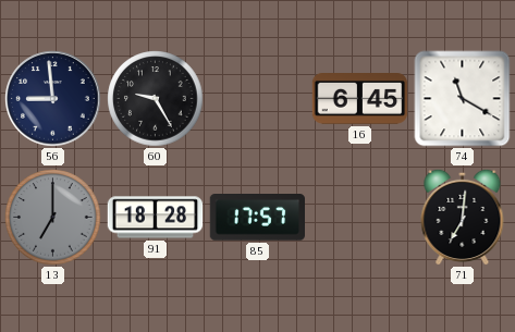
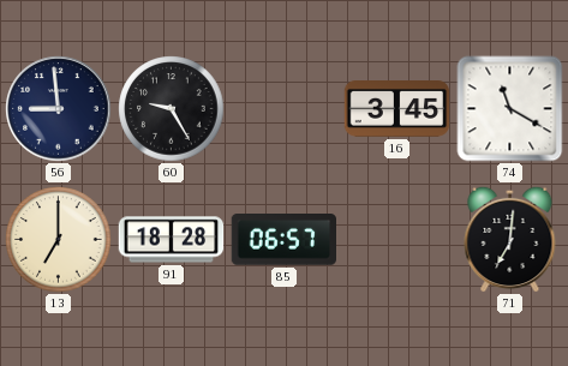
16: 6:45 -> 3:45 (397, 109)
13 dial: grey -> cream (59, 240)
85: 17:57 -> 06:57 (283, 240)
